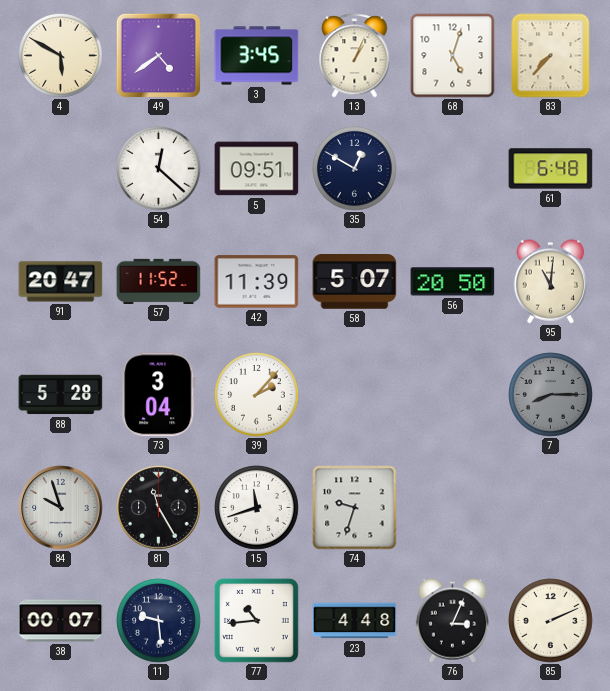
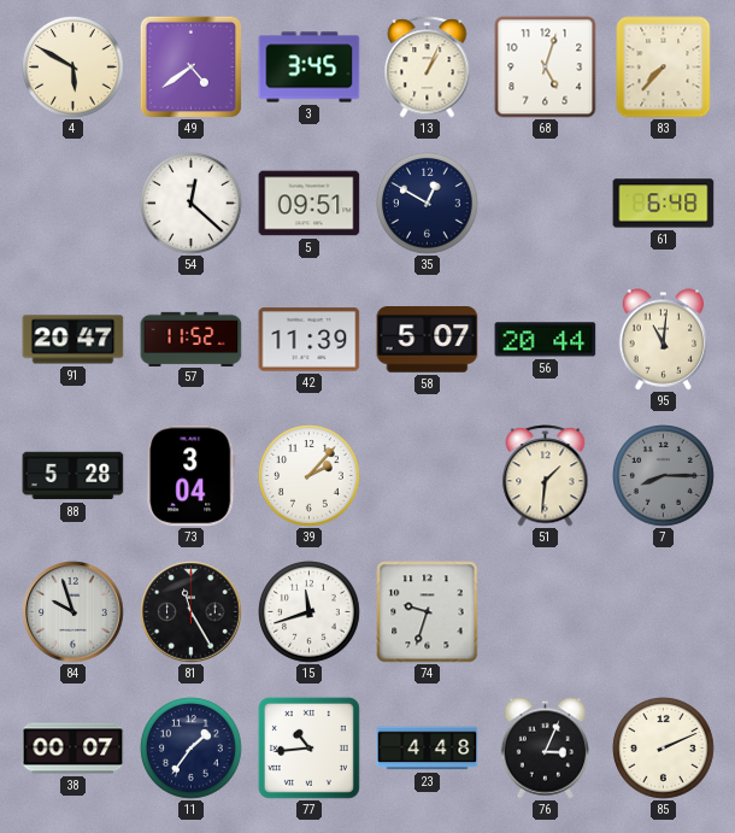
56: 20:50 -> 20:44 (546, 340)
51: none -> 1:31 (546, 476)
11: 9:29 -> 1:36 (192, 749)
